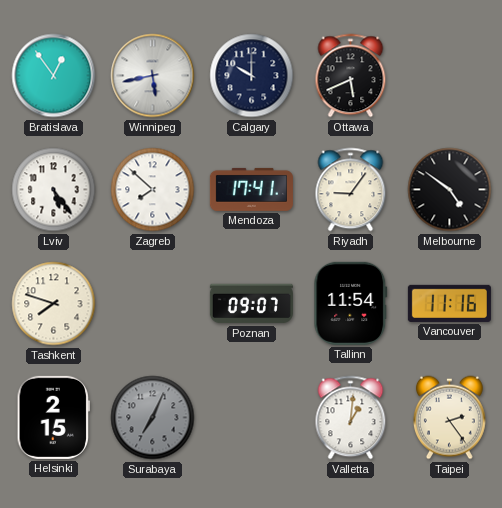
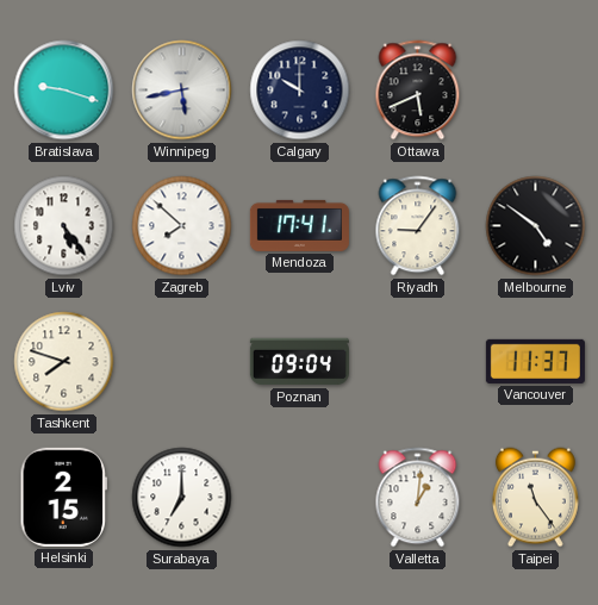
Bratislava: 12:54 -> 9:18 (64, 91)
Poznan: 09:07 -> 09:04 (299, 362)
Tallinn: 11:54 -> none (351, 303)
Vancouver: 11:16 -> 11:37 (535, 361)
Surabaya: 7:04 -> 7:00 (182, 498)
Surabaya dial: grey -> white (182, 498)
Taipei: 2:24 -> 11:24 (535, 498)
